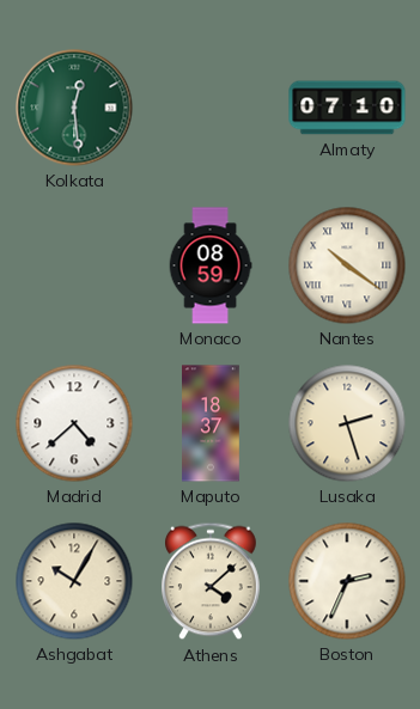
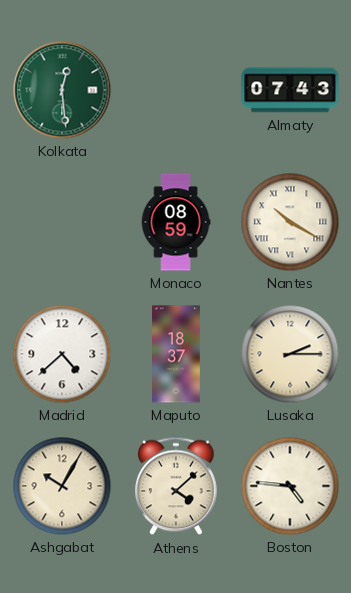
Almaty: 07:10 -> 07:43 (290, 90)
Nantes: 10:21 -> 10:20 (290, 222)
Lusaka: 2:27 -> 2:15 (290, 354)
Boston: 2:34 -> 4:46 (290, 486)
